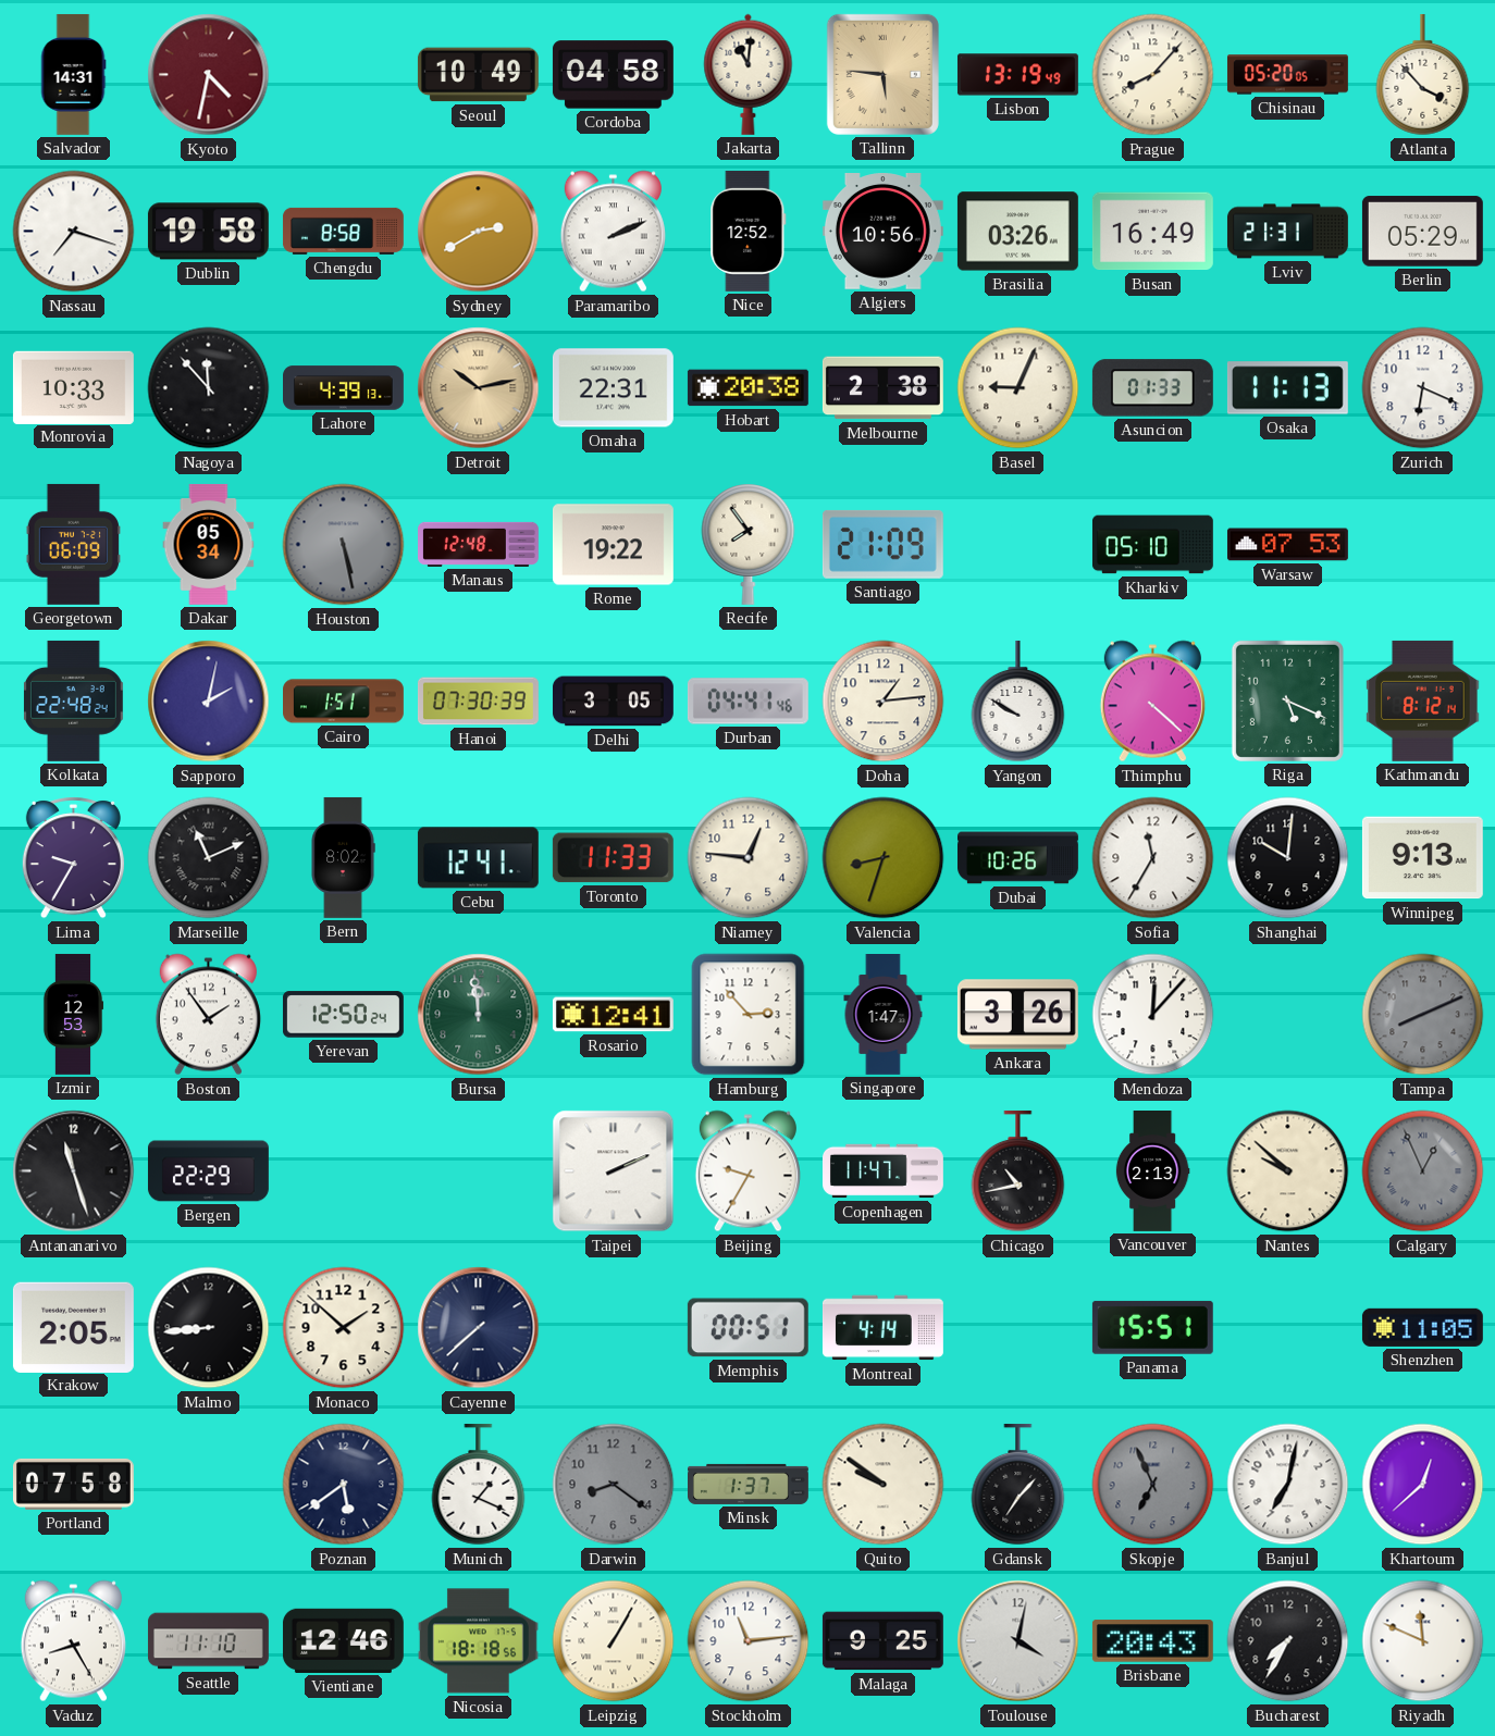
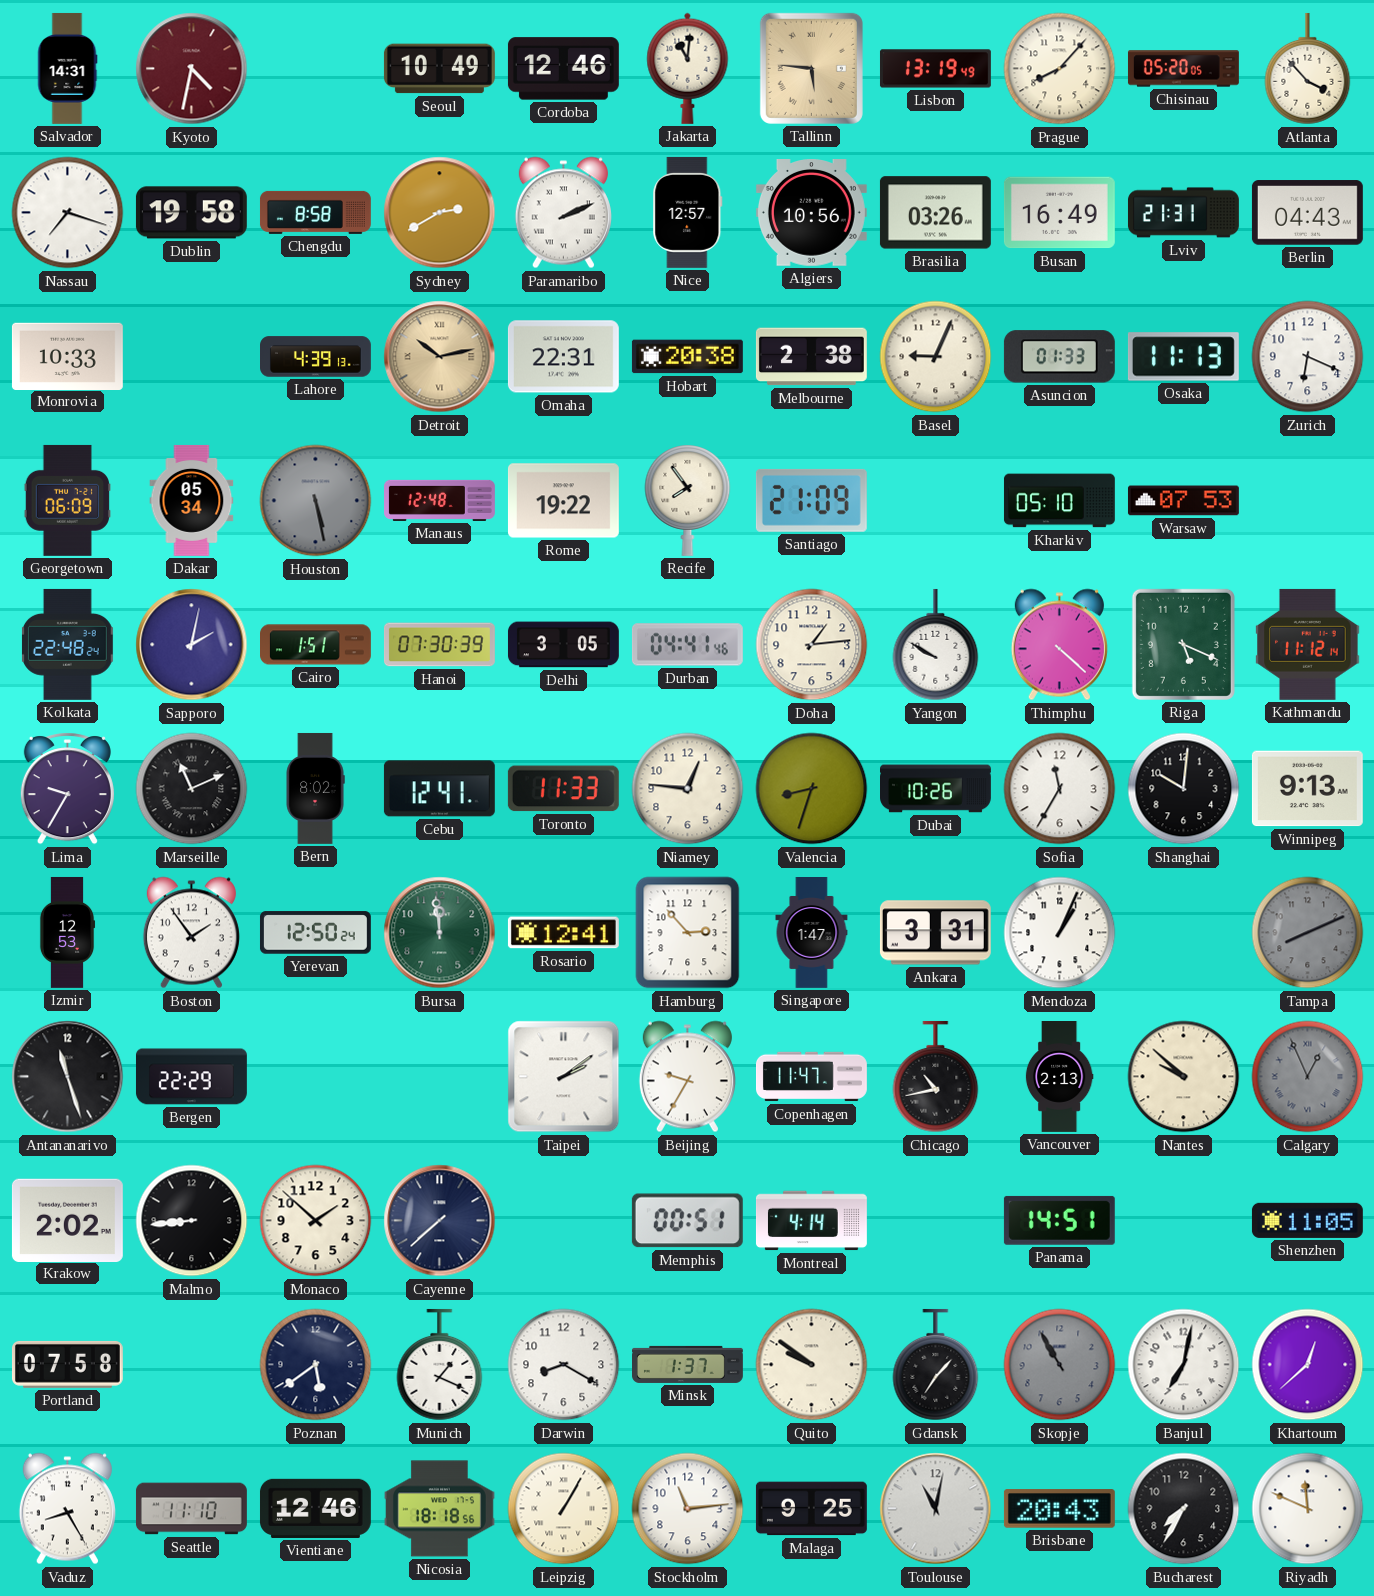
Cordoba: 04:58 -> 12:46 (563, 69)
Nice: 12:52 -> 12:57 (688, 212)
Berlin: 05:29 -> 04:43 (1307, 213)
Nagoya: 11:53 -> none (209, 388)
Kathmandu: 8:12 -> 11:12 (1308, 644)
Ankara: 3:26 -> 3:31 (935, 933)
Mendoza: 12:07 -> 1:04 (1060, 933)
Taipei: 2:11 -> 2:09 (564, 1077)
Krakow: 2:05 -> 2:02 (67, 1220)
Panama: 15:51 -> 14:51 (1059, 1220)
Darwin: 8:21 -> 8:20 (564, 1365)
Darwin dial: grey -> white (564, 1365)
Skopje: 6:56 -> 10:55 (1060, 1365)
Toulouse: 4:02 -> 11:02 (936, 1509)
